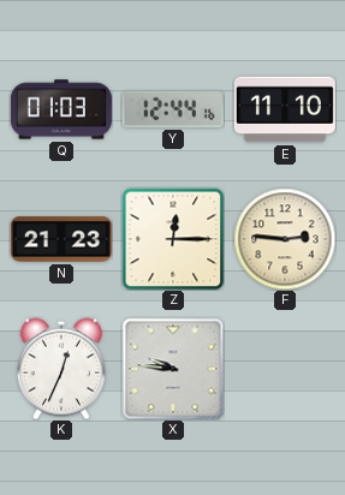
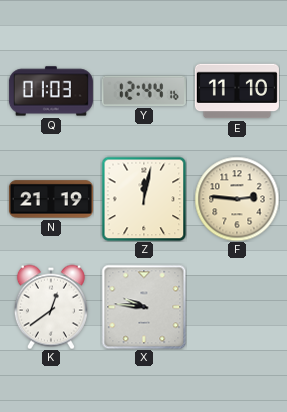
N: 21:23 -> 21:19 (51, 199)
Z: 12:15 -> 12:02 (144, 199)
K: 12:34 -> 12:39 (51, 307)
